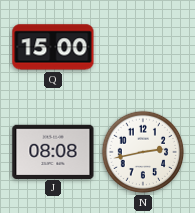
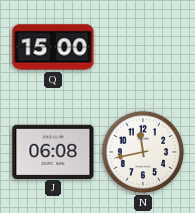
J: 08:08 -> 06:08 (53, 151)
N: 2:43 -> 11:43 (143, 152)
